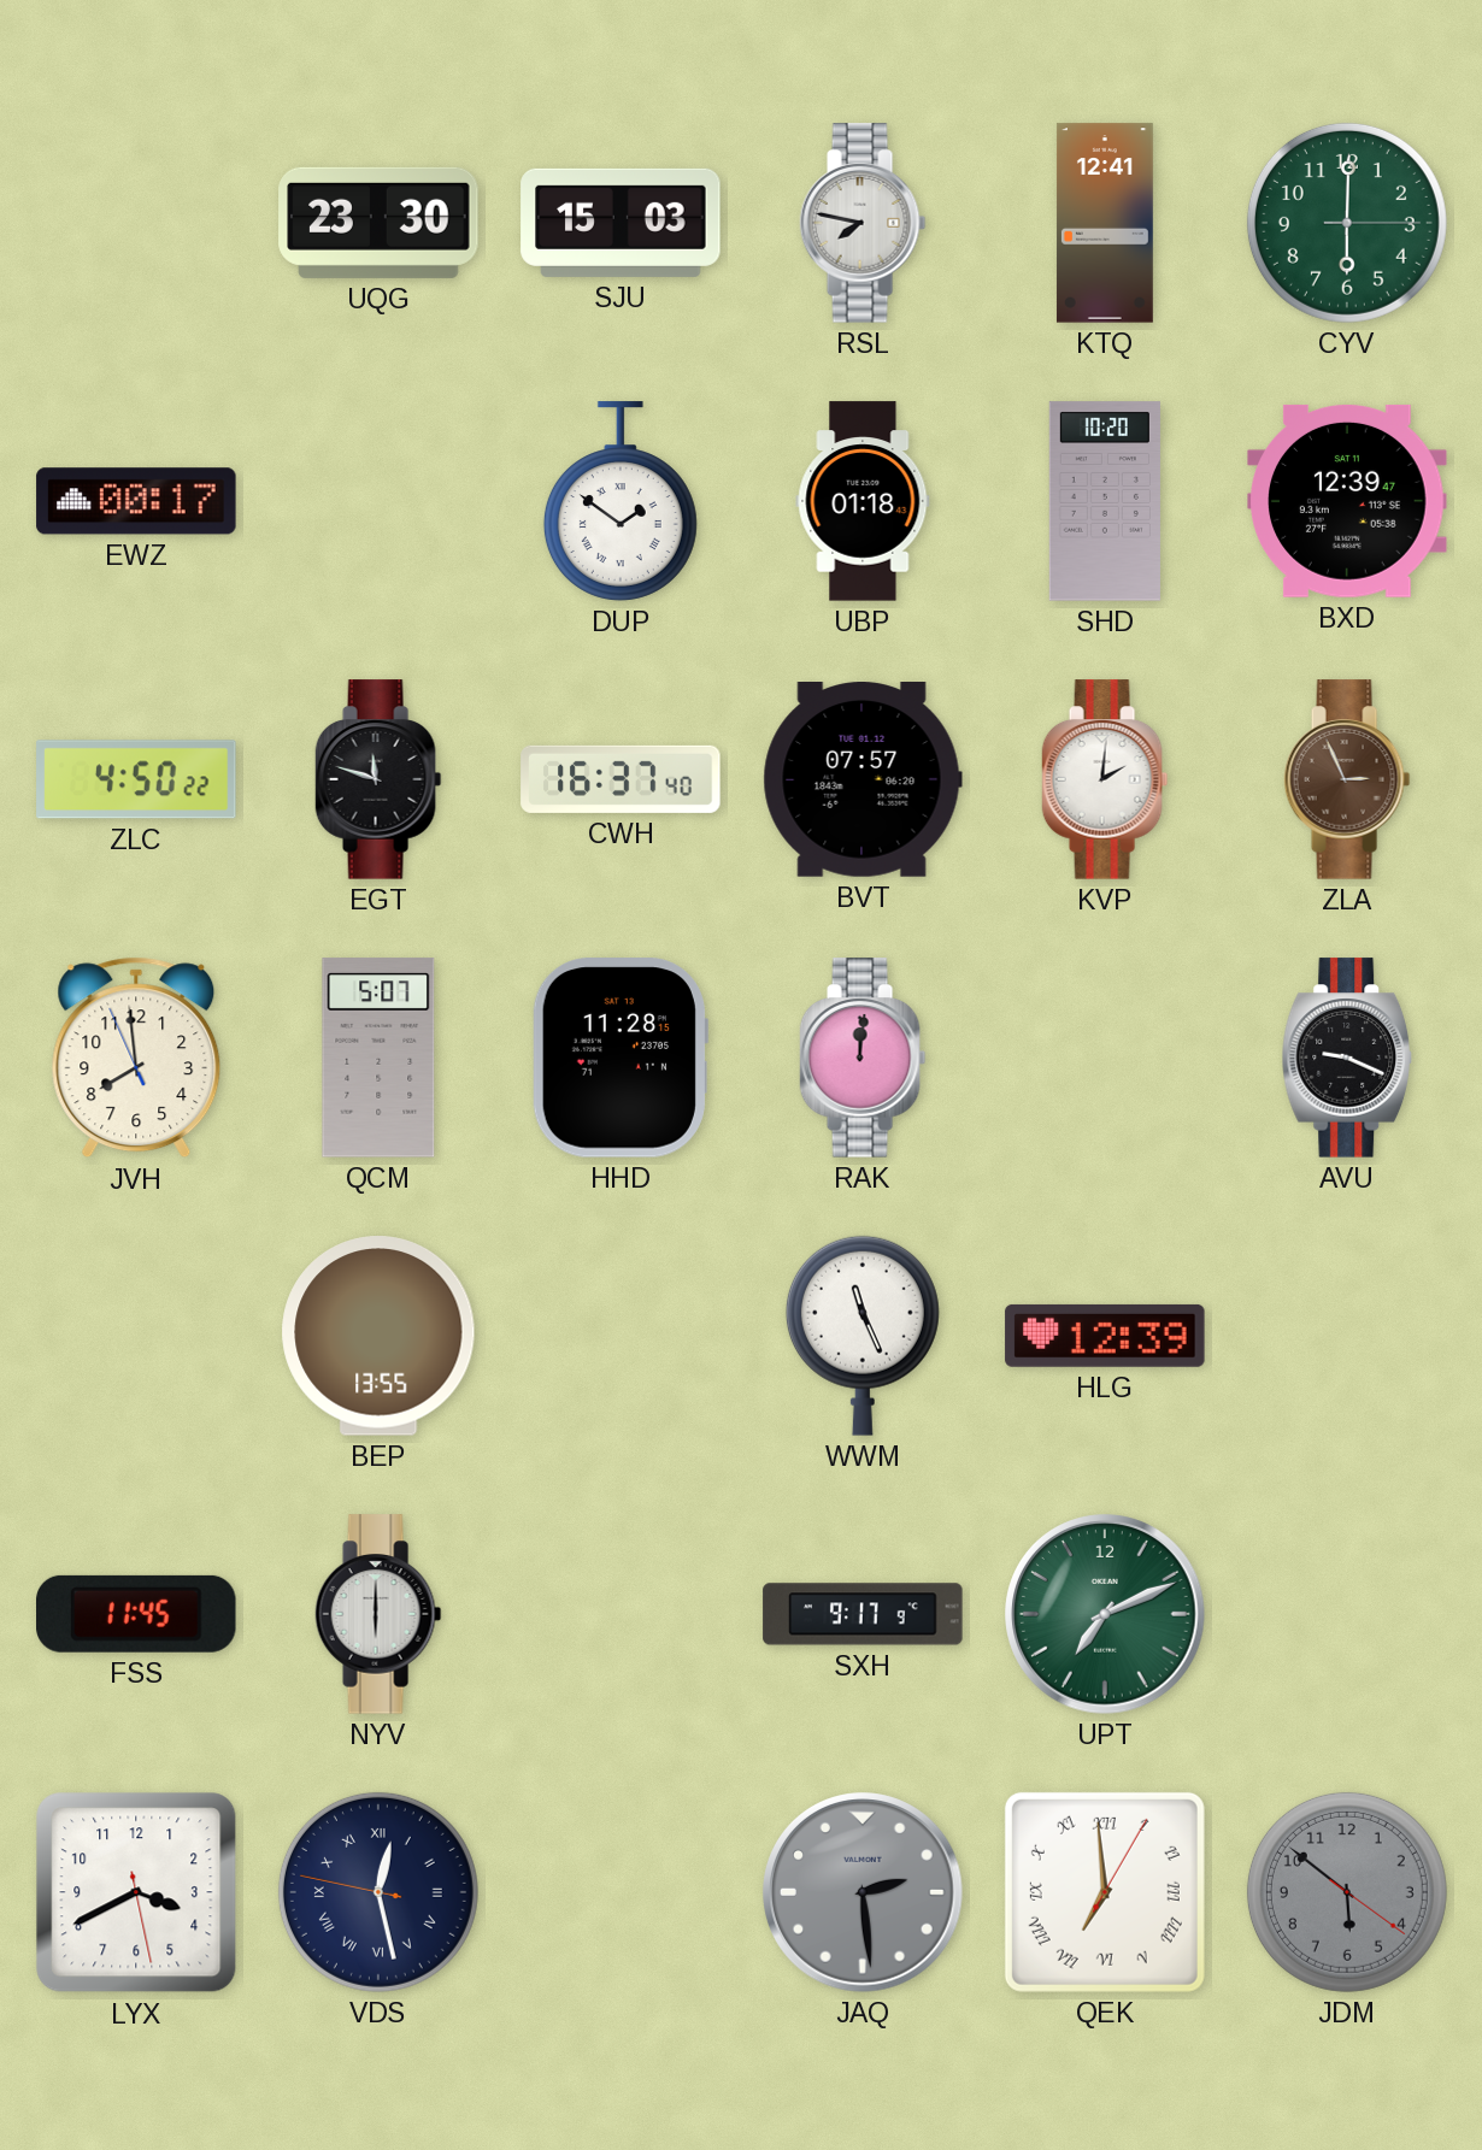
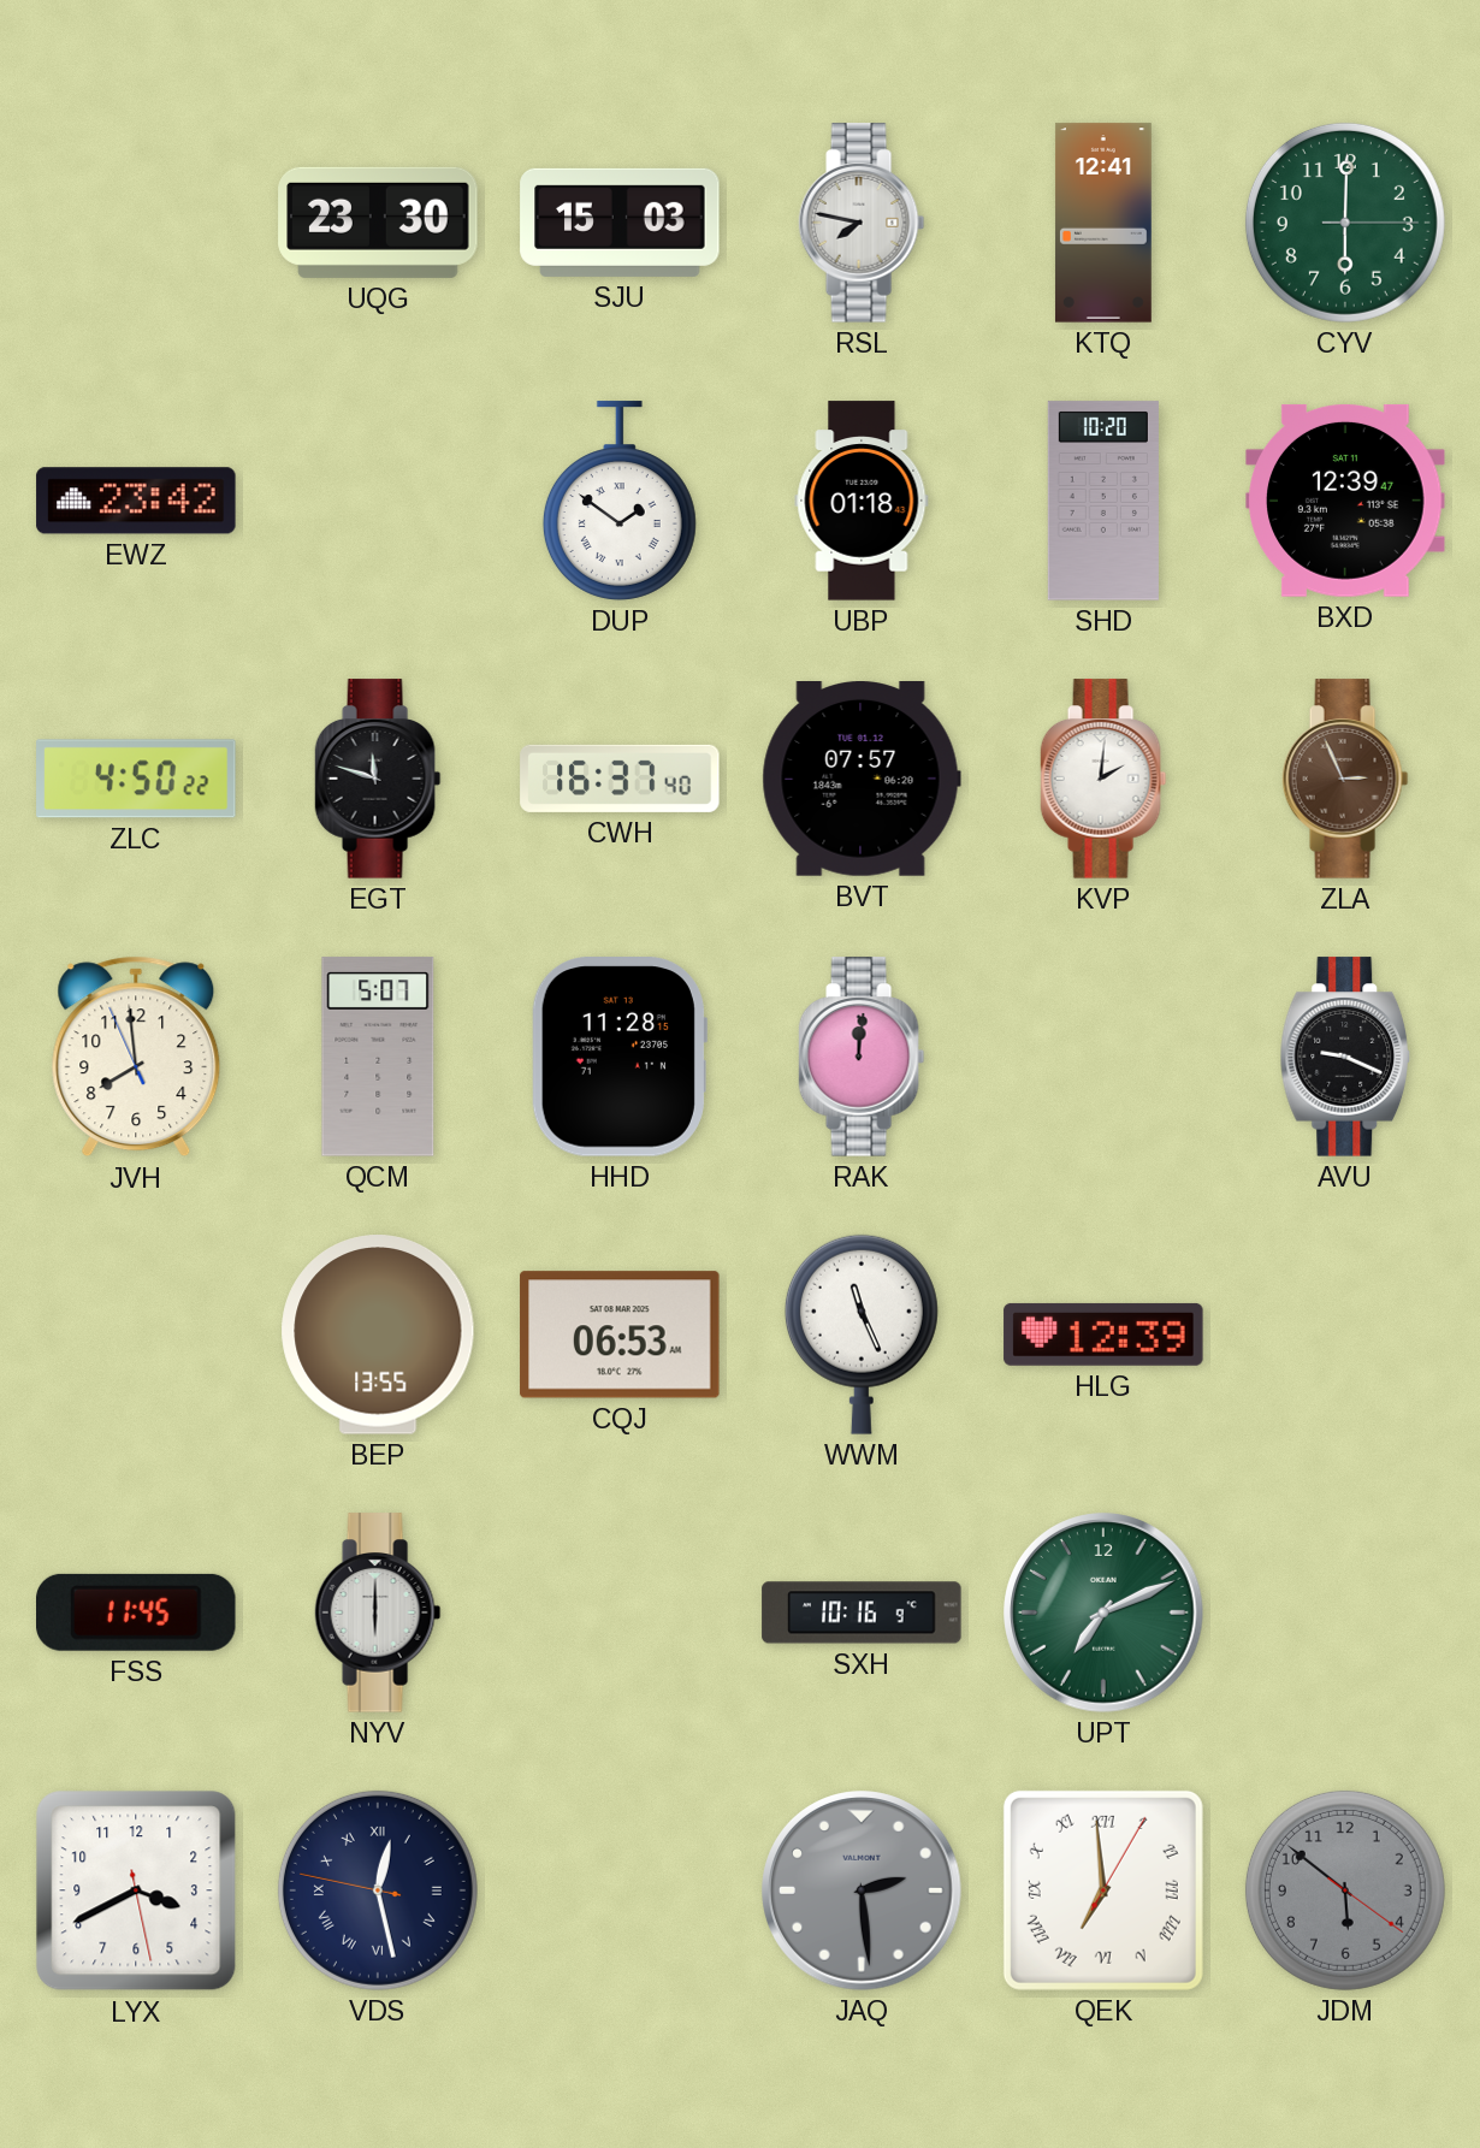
EWZ: 00:17 -> 23:42 (136, 501)
CQJ: none -> 06:53 (620, 1335)
SXH: 9:17 -> 10:16 (862, 1613)
